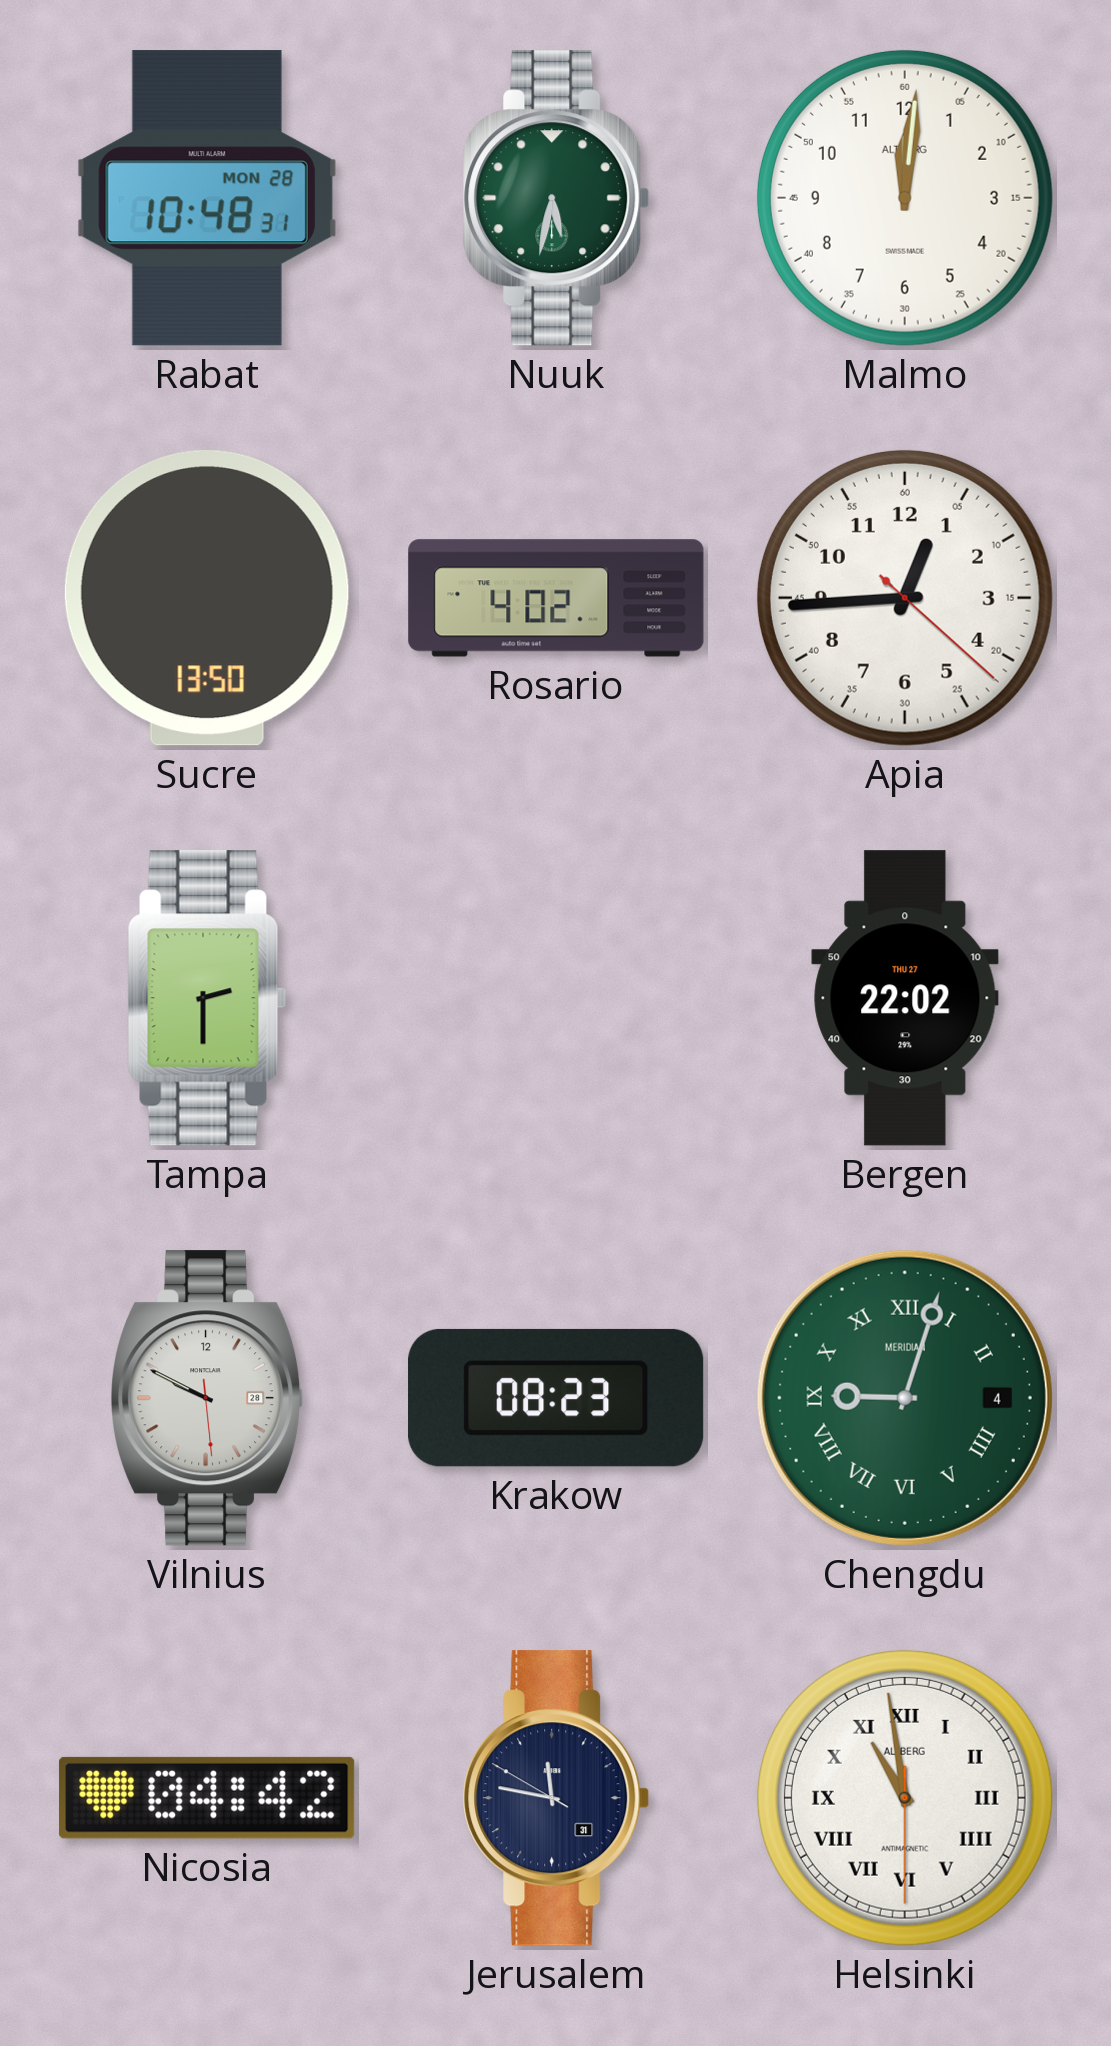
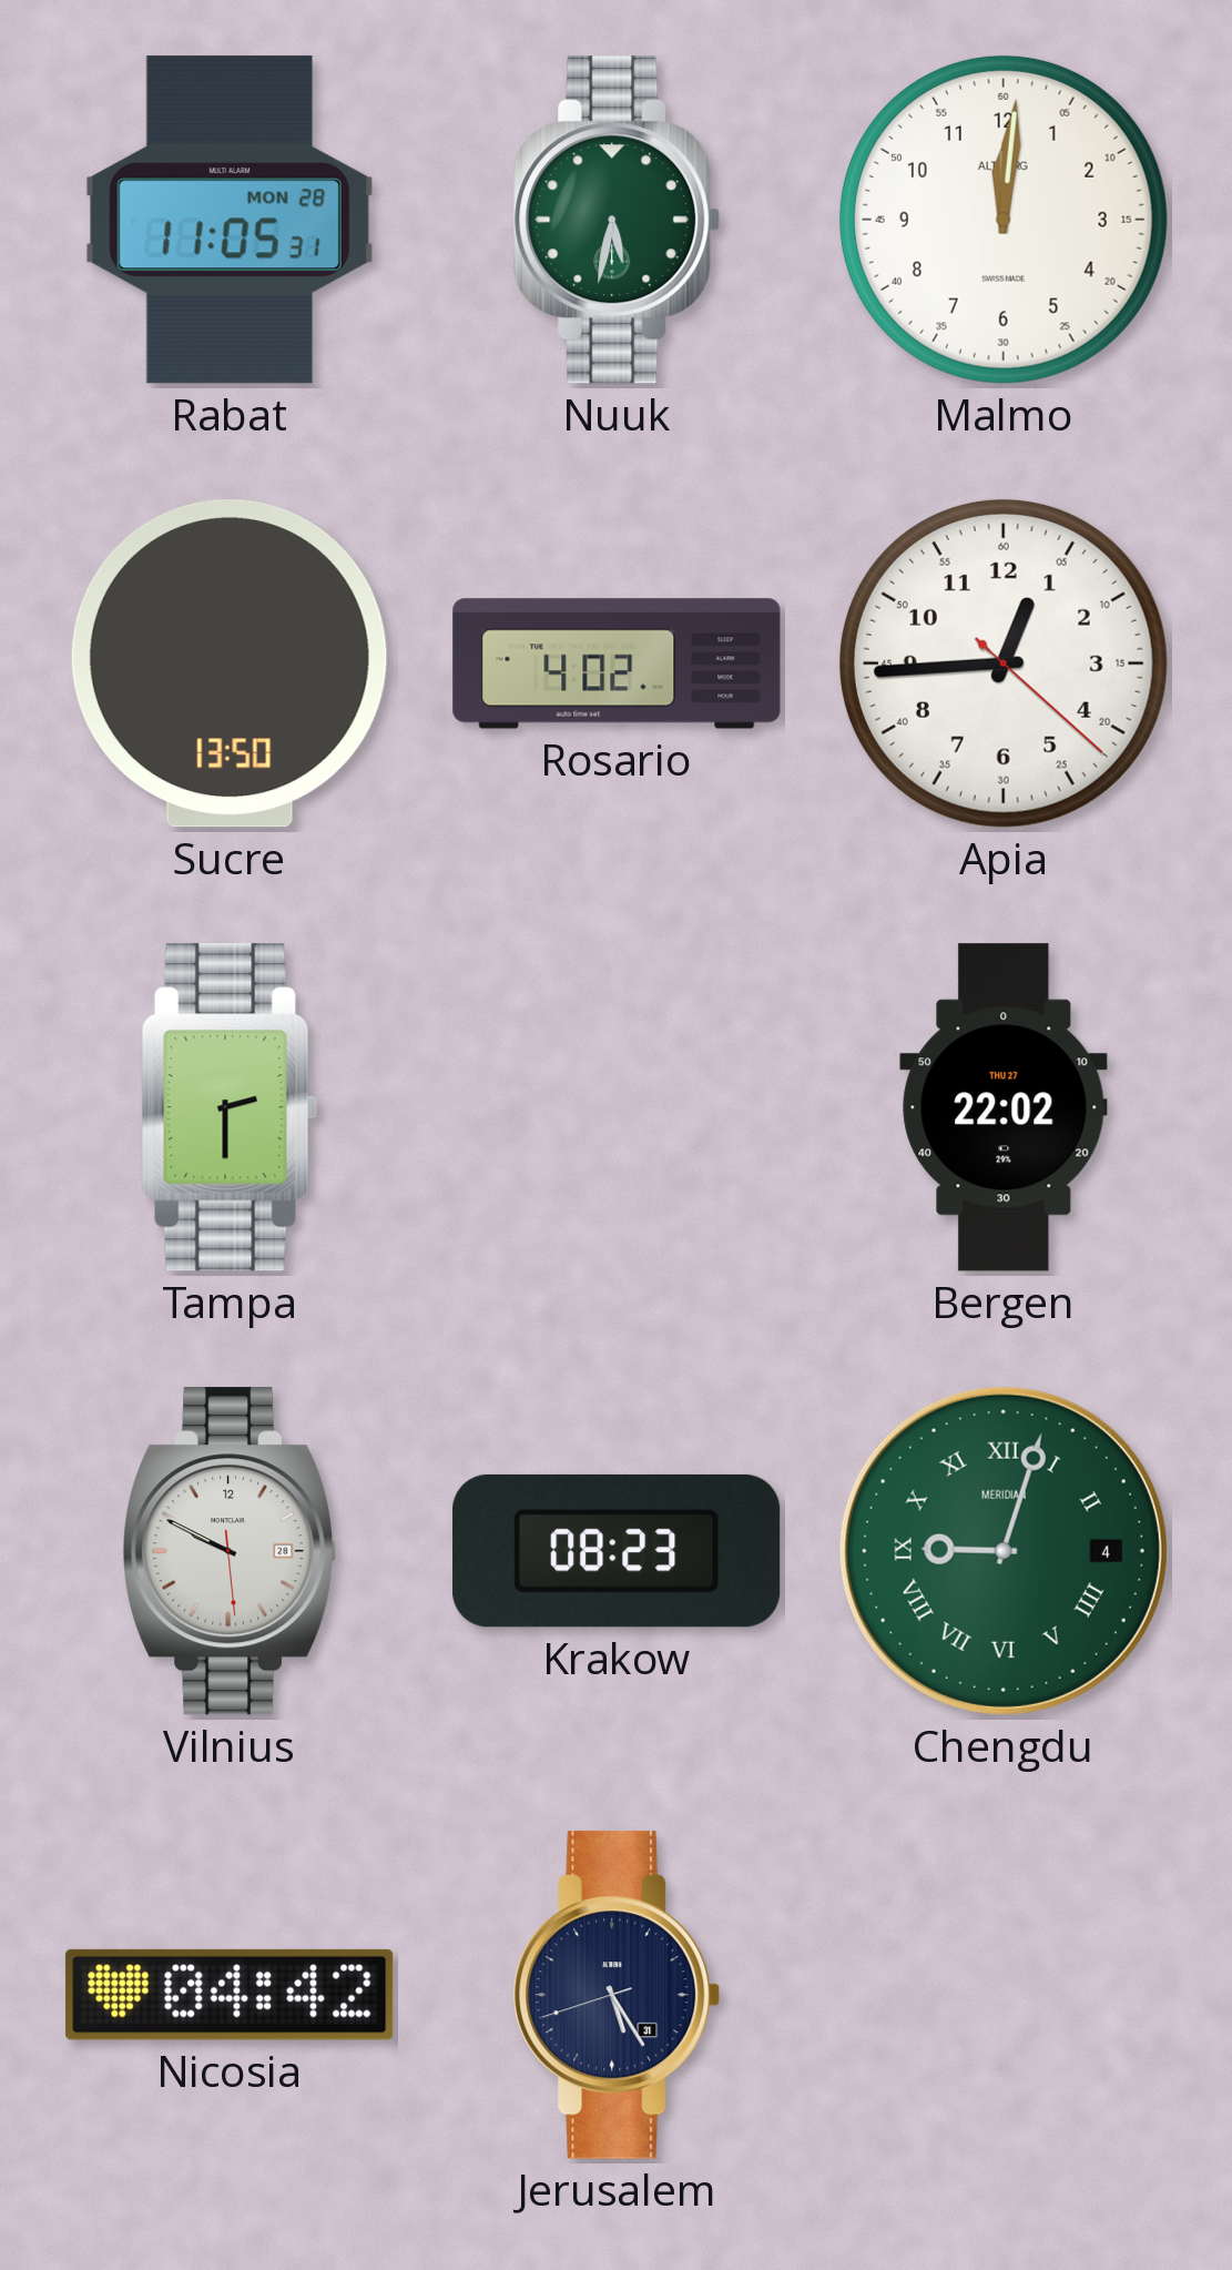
Rabat: 10:48 -> 11:05 (230, 220)
Jerusalem: 11:46 -> 5:24 (617, 1995)
Helsinki: 10:58 -> none (905, 1798)
